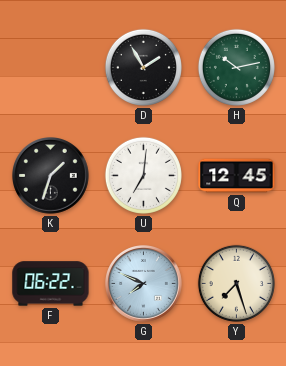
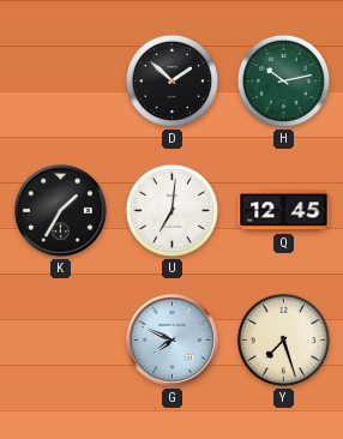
D: 1:55 -> 1:52 (171, 80)
K: 1:33 -> 1:35 (61, 211)
F: 06:22 -> none (51, 284)
